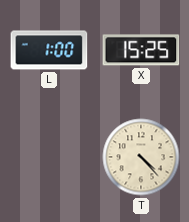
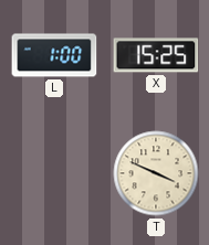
T: 4:23 -> 3:49 (156, 173)
